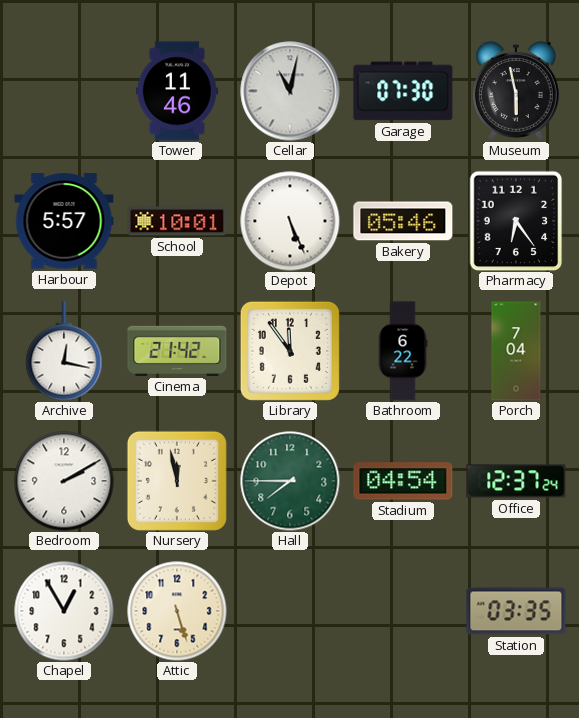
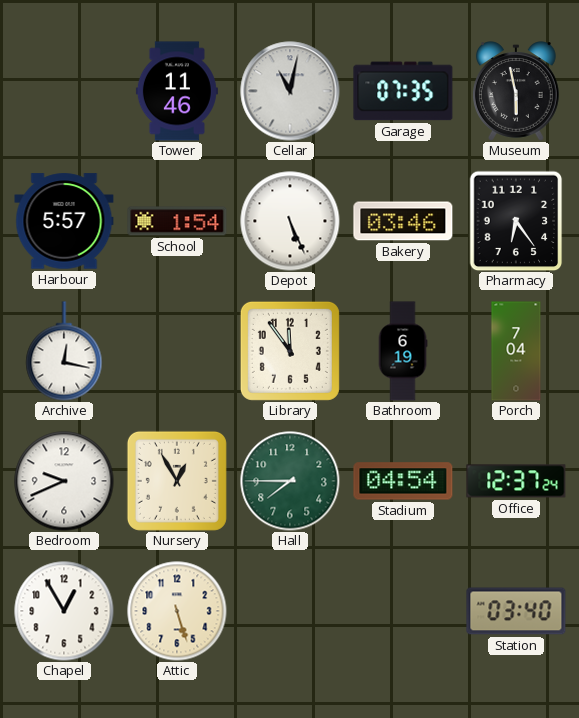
Garage: 07:30 -> 07:35 (403, 91)
School: 10:01 -> 1:54 (177, 221)
Bakery: 05:46 -> 03:46 (403, 221)
Cinema: 21:42 -> none (177, 351)
Bathroom: 6:22 -> 6:19 (403, 351)
Bedroom: 2:10 -> 9:41 (64, 481)
Nursery: 11:58 -> 12:55 (177, 481)
Station: 03:35 -> 03:40 (516, 611)
